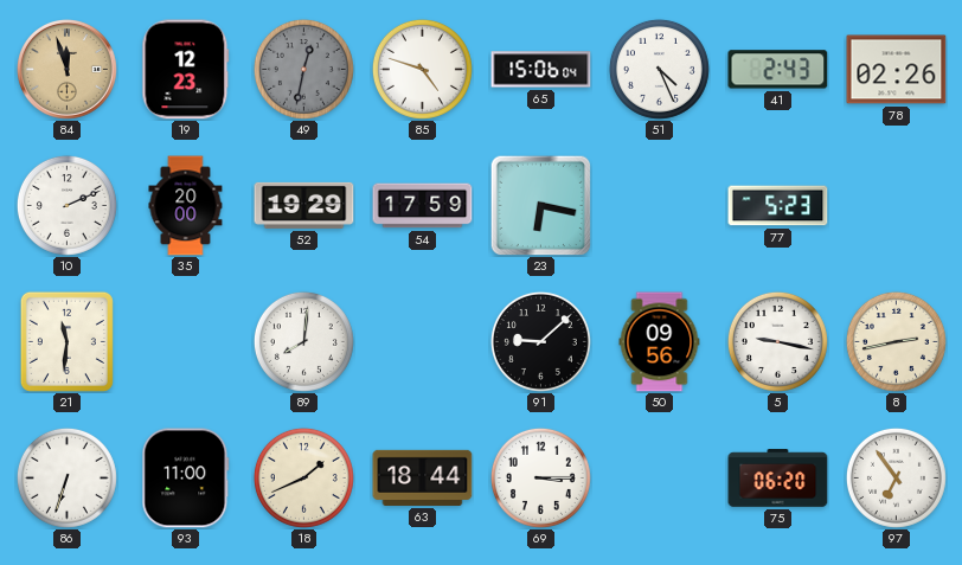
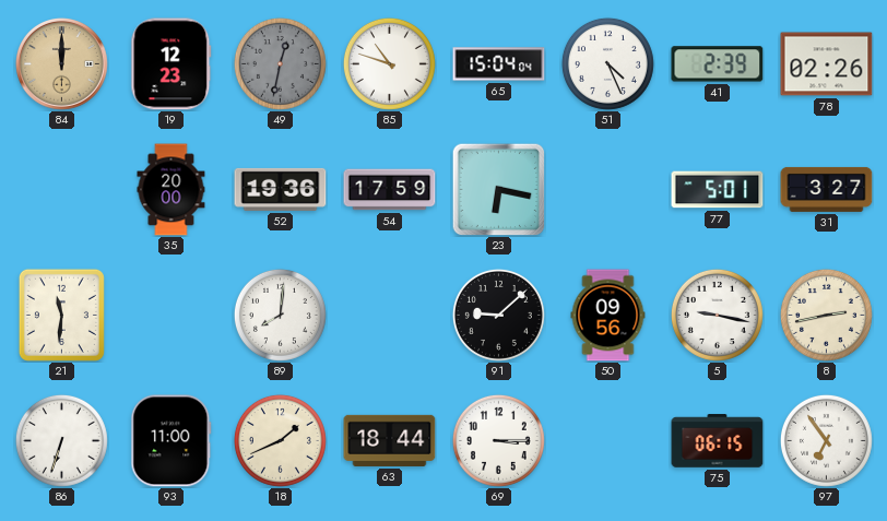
84: 11:57 -> 12:00 (62, 64)
85: 4:48 -> 10:48 (389, 63)
65: 15:06 -> 15:04 (499, 64)
41: 2:43 -> 2:39 (718, 64)
10: 2:11 -> none (66, 205)
52: 19:29 -> 19:36 (281, 189)
77: 5:23 -> 5:01 (718, 190)
31: none -> 3:27 (827, 189)
75: 06:20 -> 06:15 (718, 441)
